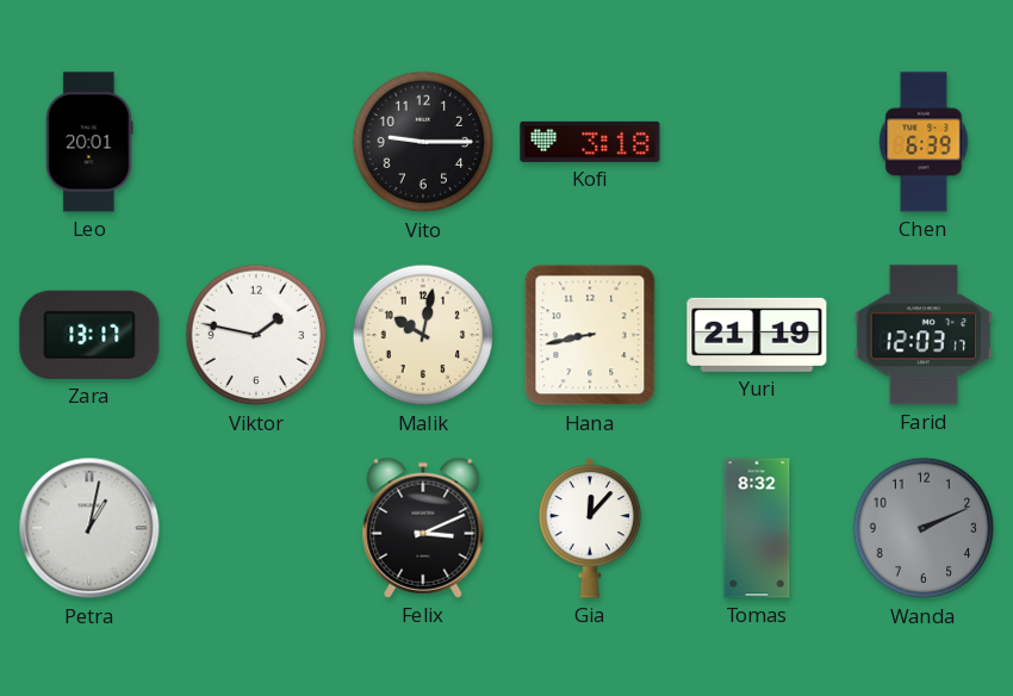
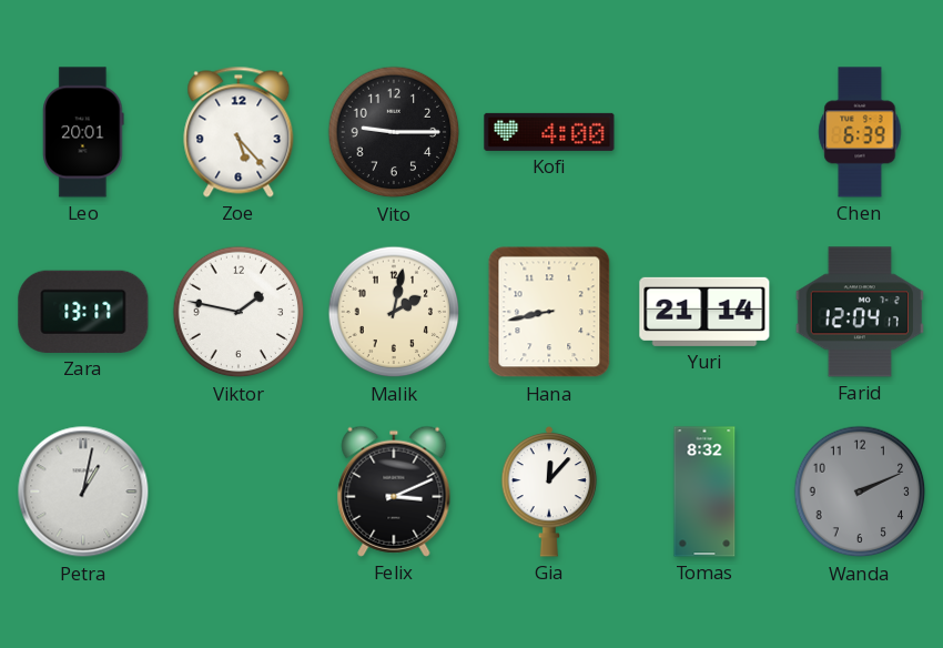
Zoe: none -> 5:23 (239, 132)
Kofi: 3:18 -> 4:00 (549, 132)
Malik: 10:02 -> 2:02 (394, 312)
Yuri: 21:19 -> 21:14 (704, 312)
Farid: 12:03 -> 12:04 (860, 312)
